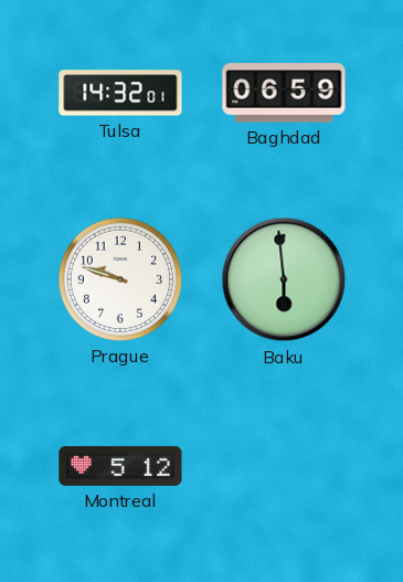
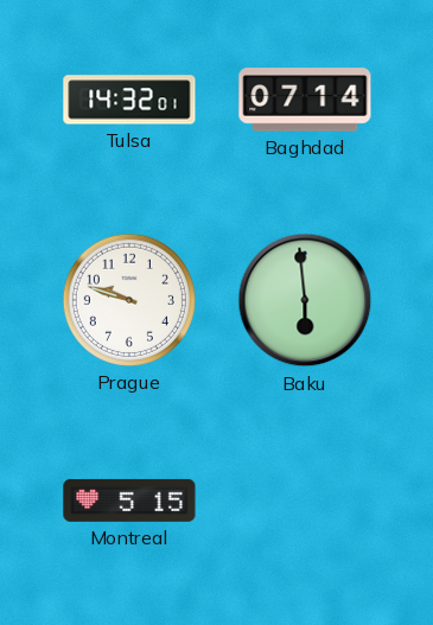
Baghdad: 06:59 -> 07:14 (305, 100)
Montreal: 5:12 -> 5:15 (129, 500)
